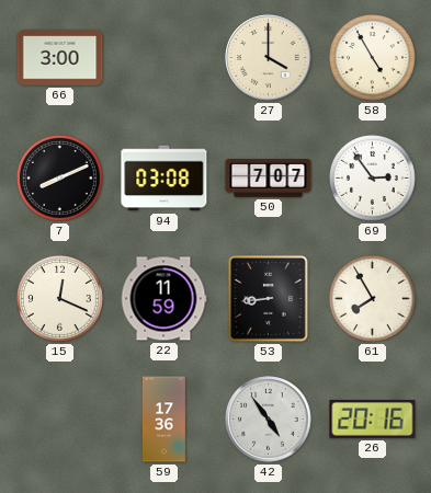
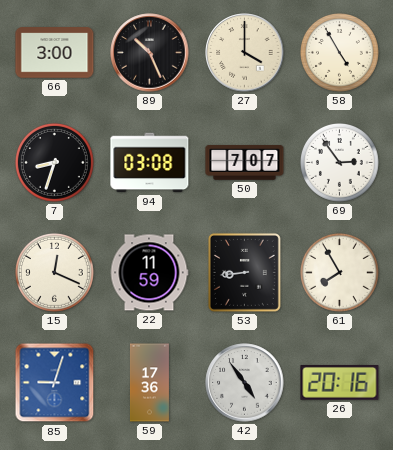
89: none -> 10:26 (150, 53)
7: 8:11 -> 8:33 (55, 163)
85: none -> 9:03 (55, 383)
